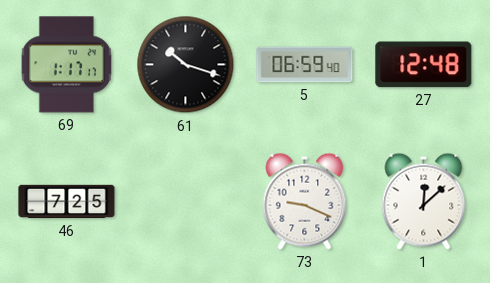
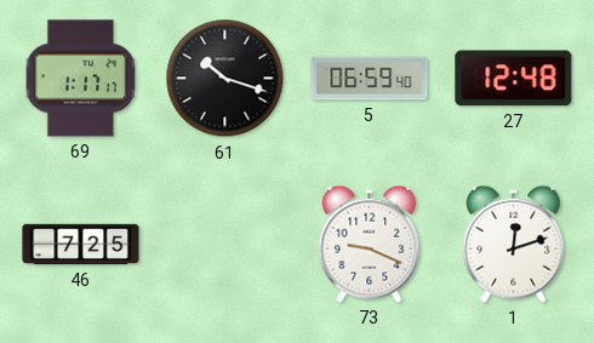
1: 12:08 -> 12:12 (514, 244)
